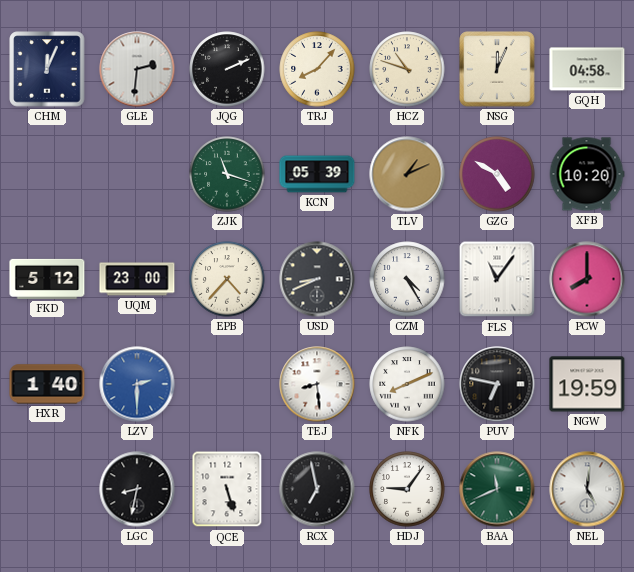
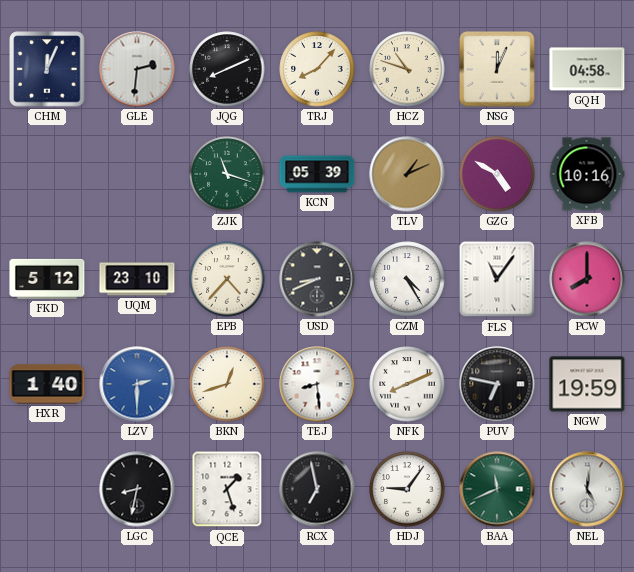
JQG: 2:11 -> 8:11 (227, 69)
XFB: 10:20 -> 10:16 (587, 174)
UQM: 23:00 -> 23:10 (137, 279)
BKN: none -> 12:42 (227, 384)
QCE: 5:27 -> 1:27 (227, 489)
